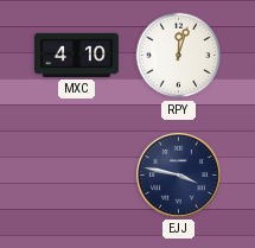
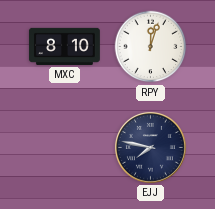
MXC: 4:10 -> 8:10 (64, 46)
EJJ: 3:47 -> 7:47 (150, 147)
